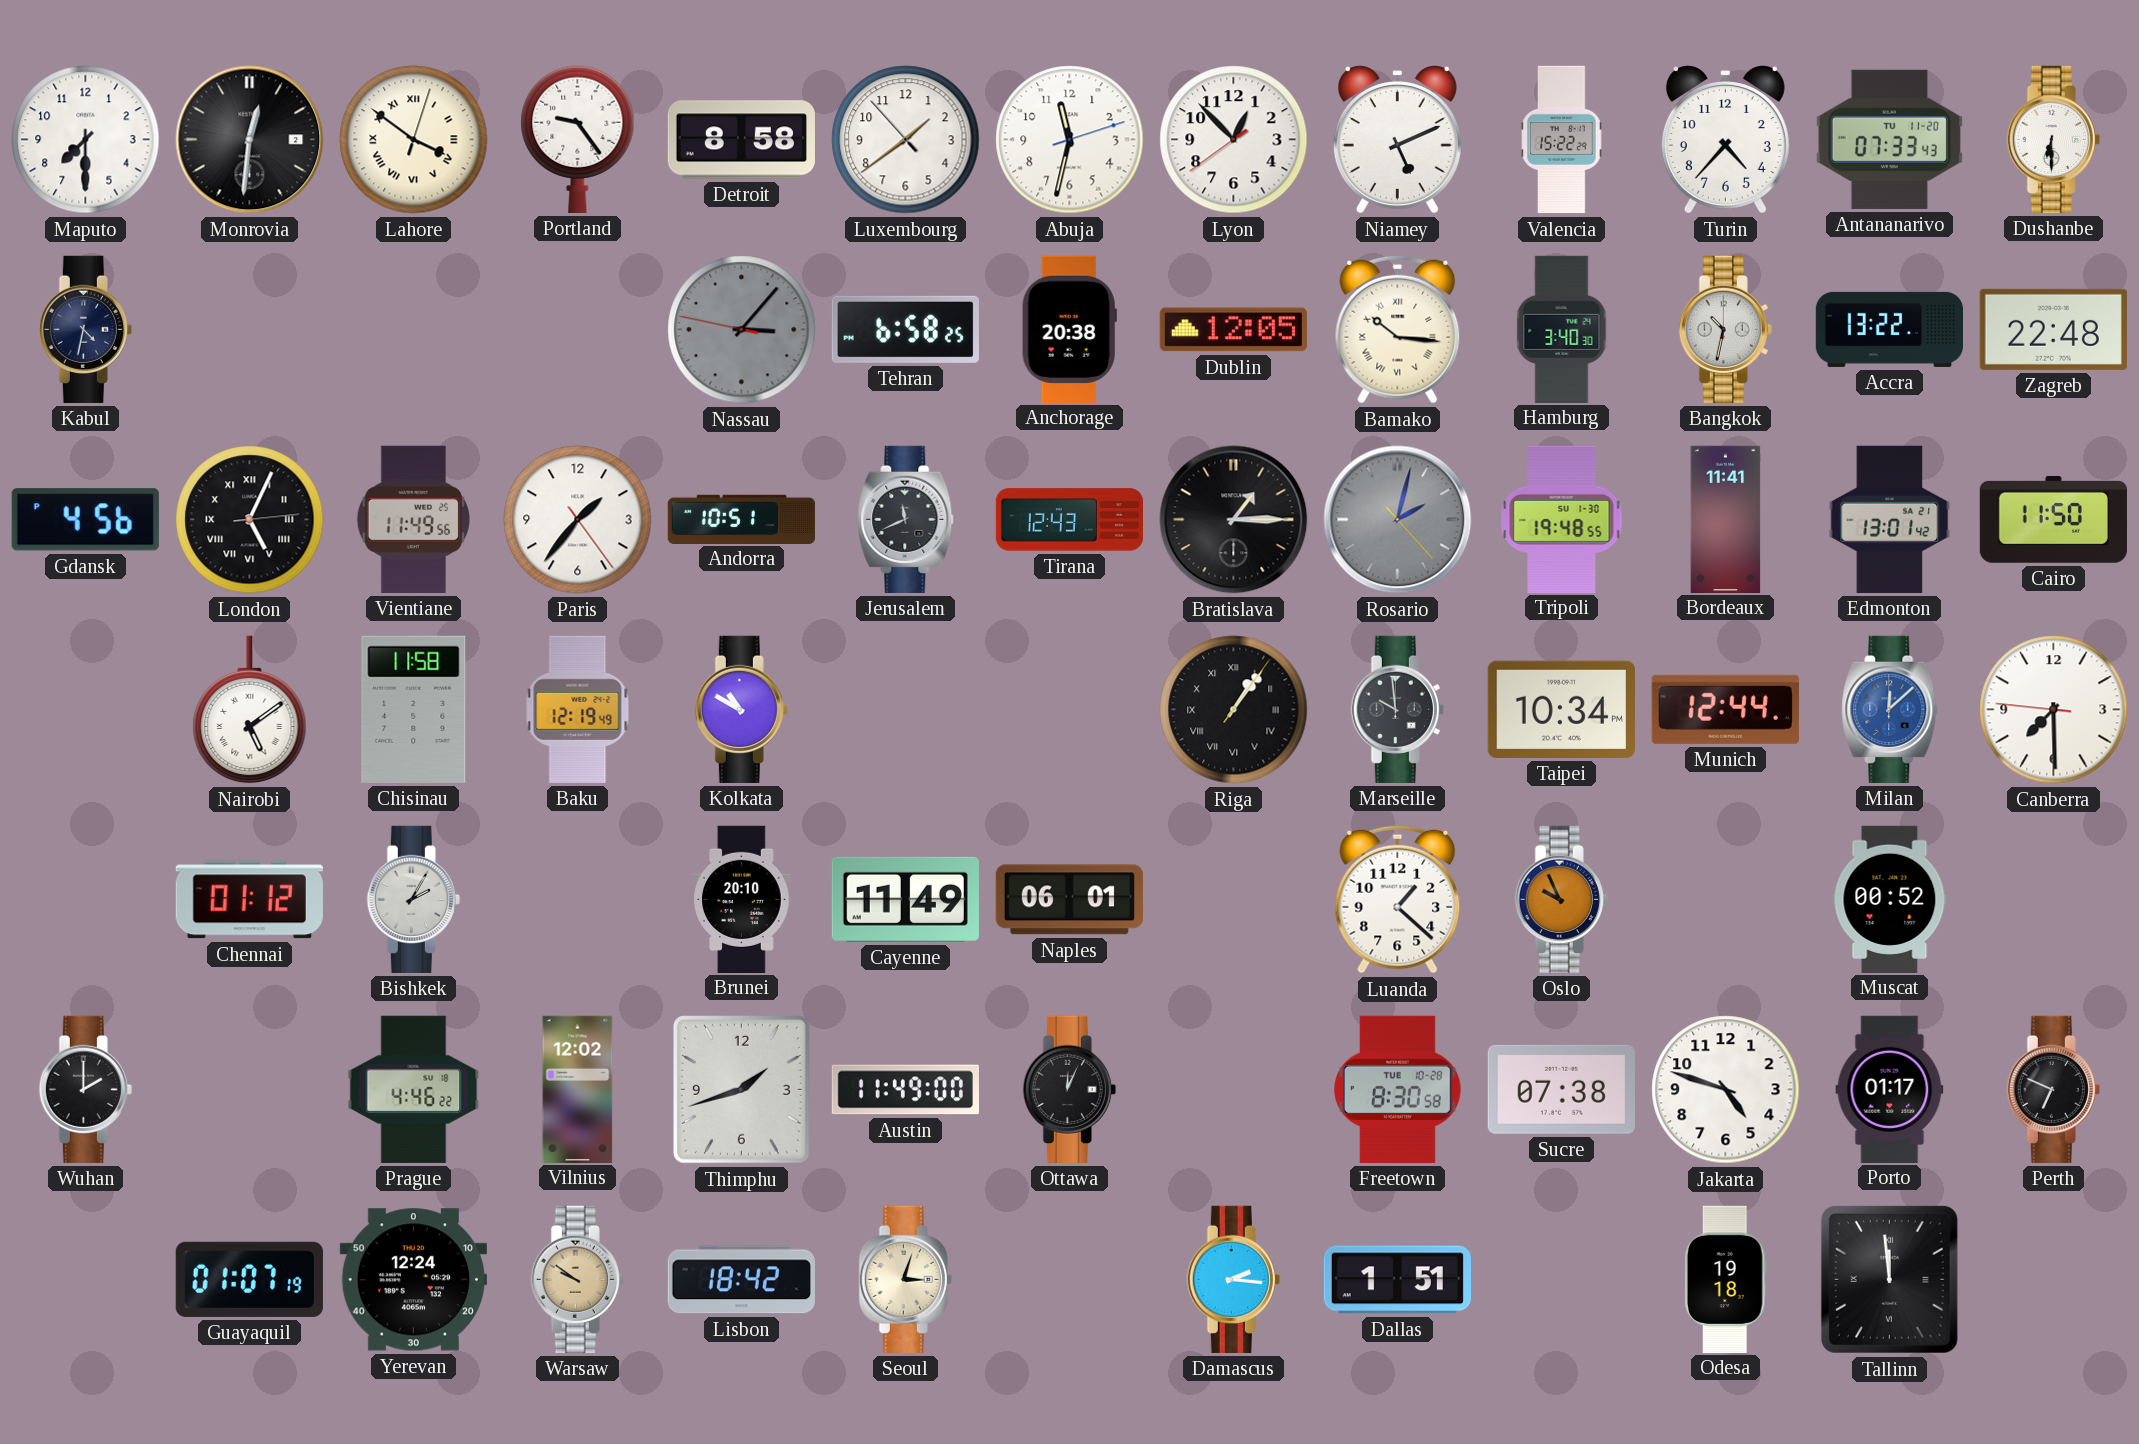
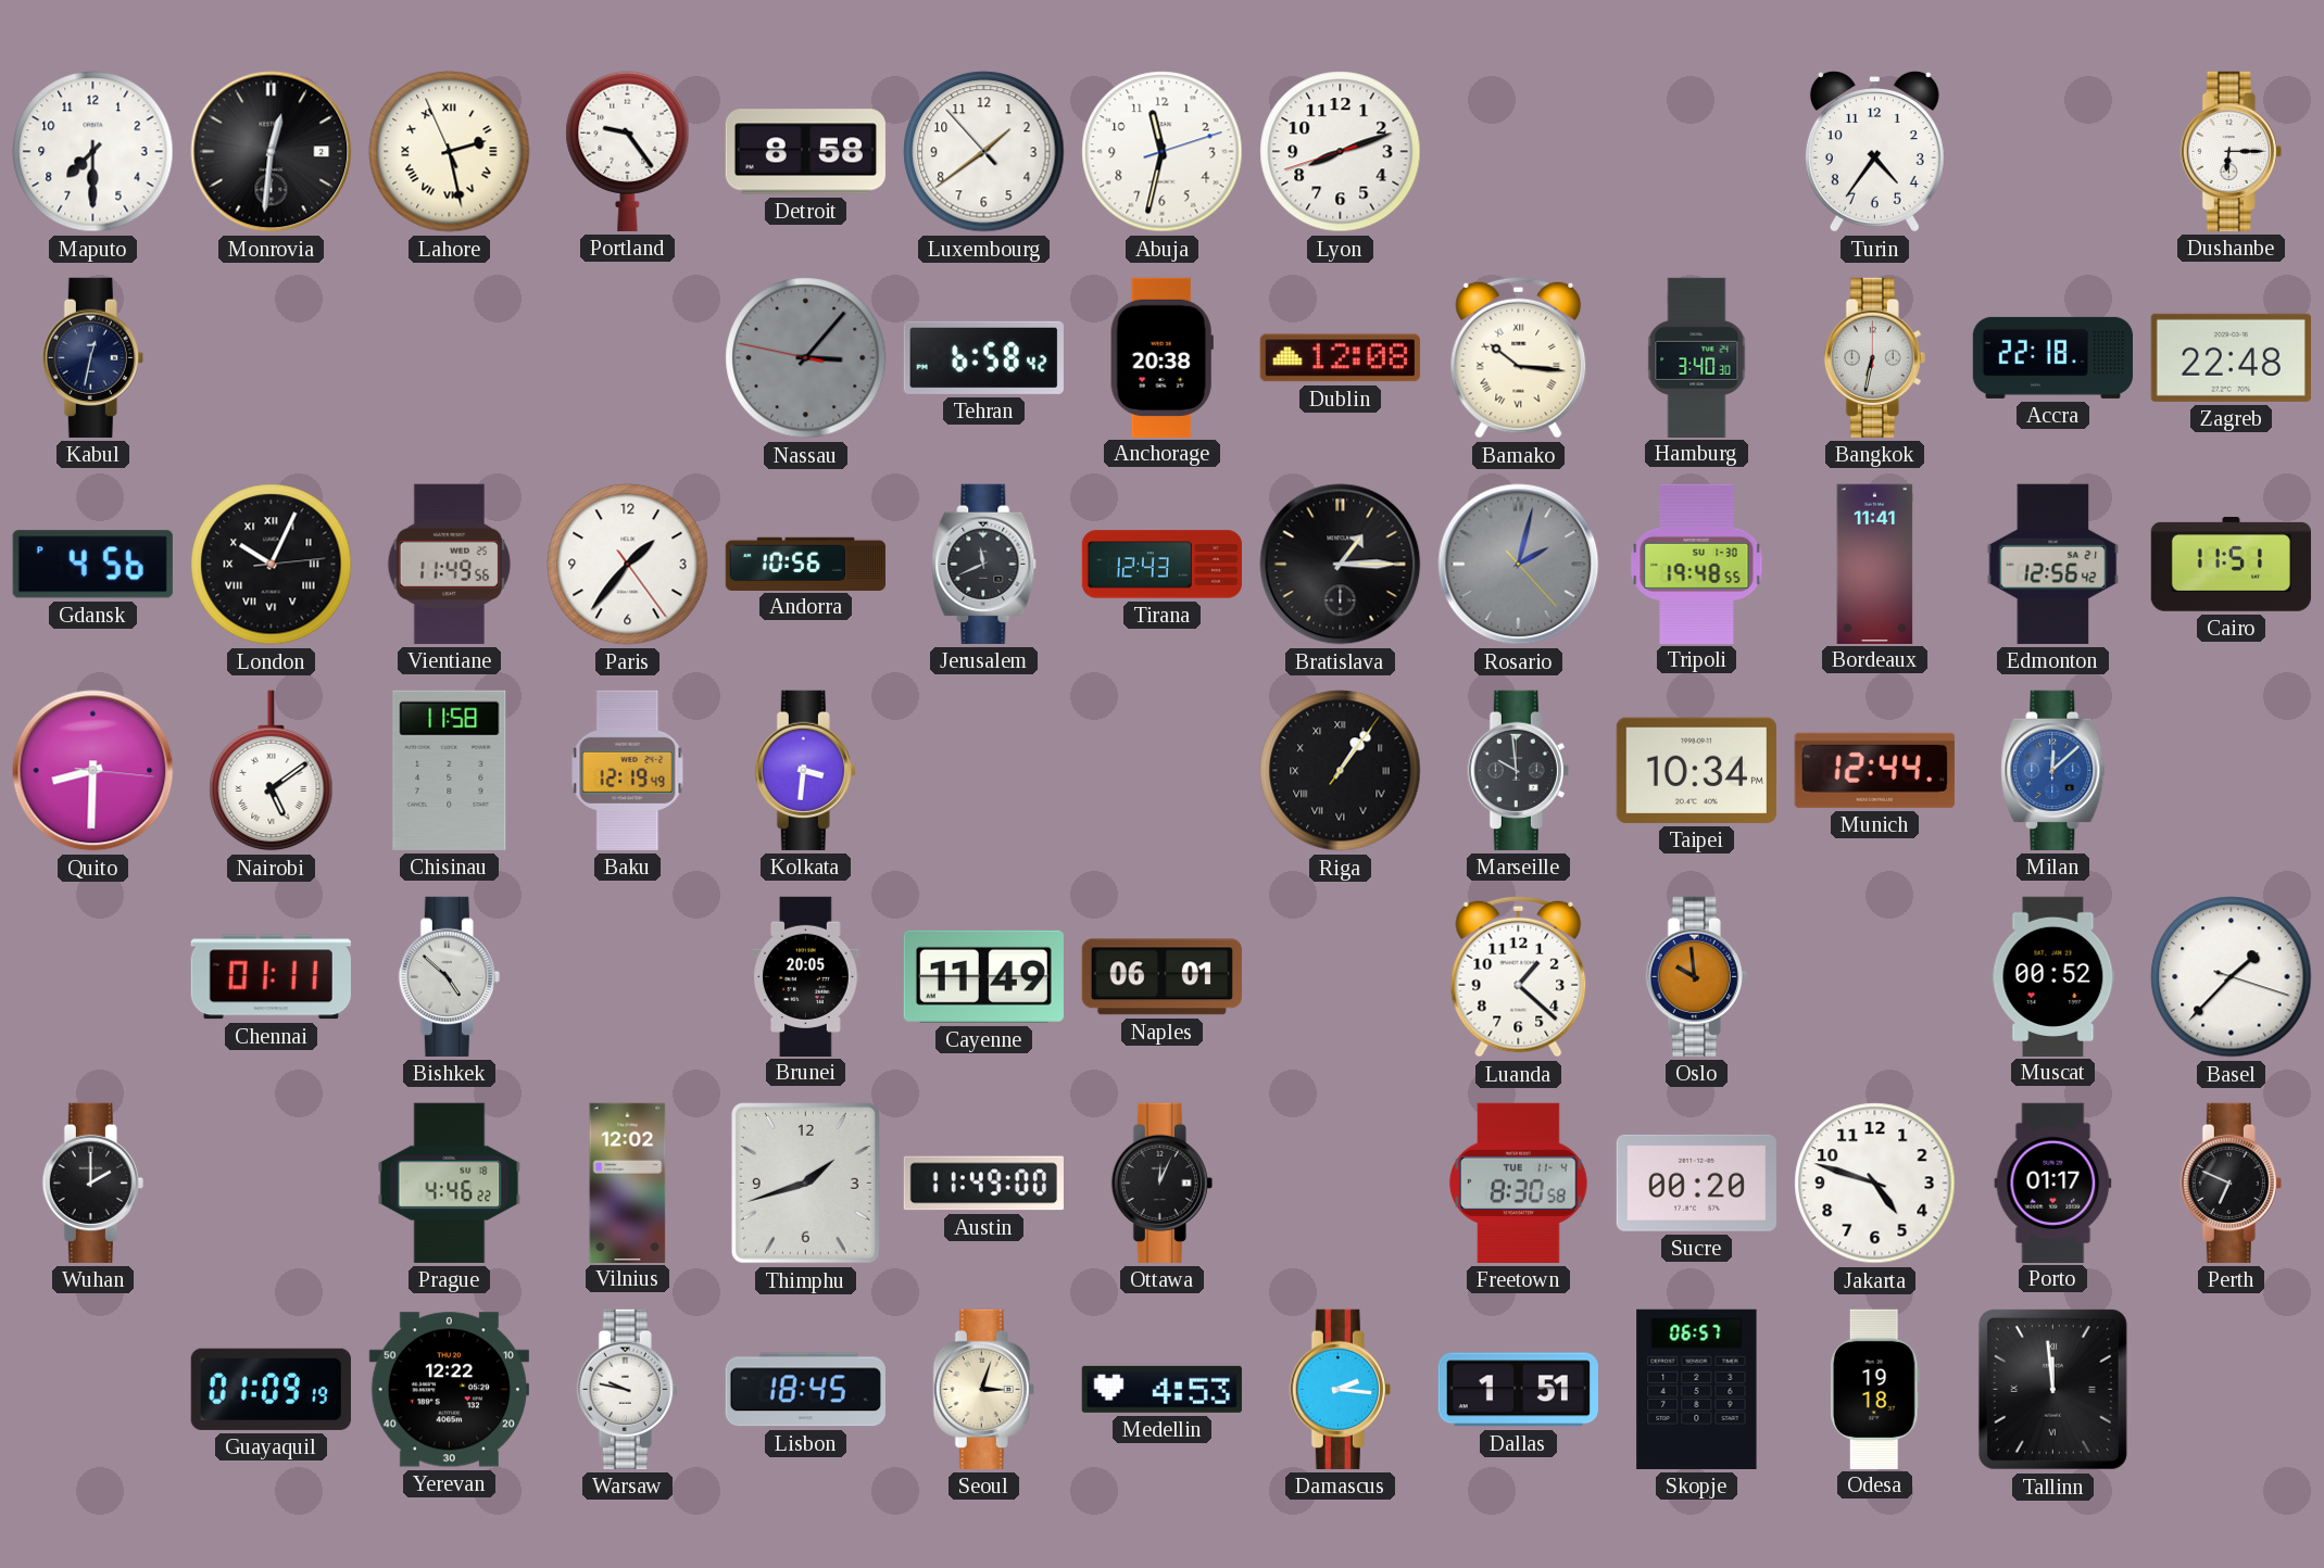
Lahore: 3:51 -> 2:27 (450, 152)
Lyon: 12:52 -> 8:11 (1341, 152)
Niamey: 5:11 -> none (1397, 140)
Valencia: 15:22 -> none (1562, 140)
Turin: 4:37 -> 4:36 (1874, 152)
Antananarivo: 07:33 -> none (1889, 139)
Dushanbe: 6:30 -> 6:15 (2231, 151)
Kabul: 4:32 -> 12:32 (92, 357)
Tehran: 6:58:25 -> 6:58:42 (983, 357)
Dublin: 12:05 -> 12:08 (1340, 358)
Bangkok: 10:32 -> 6:32 (1874, 357)
Accra: 13:22 -> 22:18 (2052, 357)
London: 5:04 -> 10:04 (272, 565)
Andorra: 10:51 -> 10:56 (805, 564)
Edmonton: 13:01 -> 12:56 (2053, 564)
Cairo: 11:50 -> 11:51 (2231, 564)
Quito: none -> 8:30 (93, 771)
Kolkata: 10:50 -> 3:31 (805, 770)
Canberra: 7:29 -> none (2054, 710)
Chennai: 01:12 -> 01:11 (271, 977)
Bishkek: 2:05 -> 4:52 (449, 976)
Brunei: 20:10 -> 20:05 (806, 976)
Oslo: 9:56 -> 9:59 (1696, 976)
Basel: none -> 1:37 (2232, 977)
Freetown date: TUE 10-28 -> TUE 11-4 (1518, 1183)
Sucre: 07:38 -> 00:20 (1696, 1183)
Guayaquil: 01:07 -> 01:09 (271, 1389)
Yerevan: 12:24 -> 12:22 (449, 1390)
Warsaw: 9:51 -> 9:47 (627, 1389)
Warsaw dial: champagne -> white (627, 1389)
Lisbon: 18:42 -> 18:45 (805, 1390)
Medellin: none -> 4:53 (1161, 1389)
Skopje: none -> 06:57 (1697, 1389)
